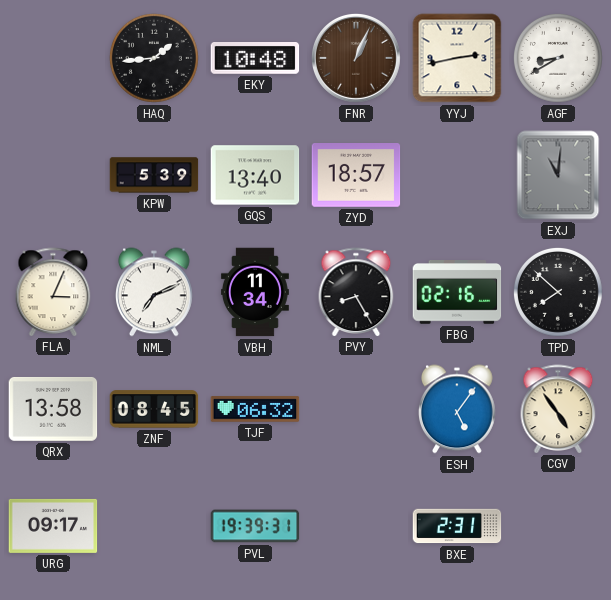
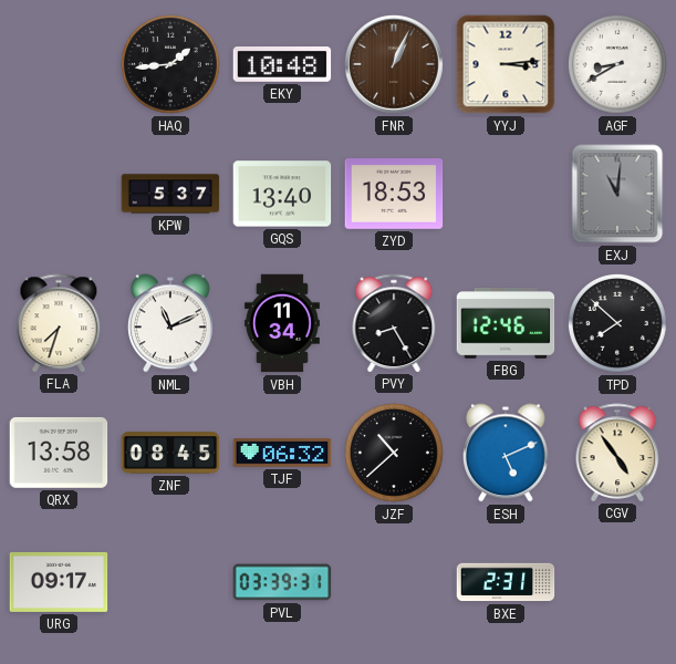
YYJ: 2:43 -> 3:14 (506, 64)
KPW: 5:39 -> 5:37 (170, 194)
ZYD: 18:57 -> 18:53 (394, 194)
FLA: 3:04 -> 7:33 (59, 323)
NML: 7:11 -> 11:11 (171, 323)
FBG: 02:16 -> 12:46 (506, 324)
JZF: none -> 10:38 (394, 453)
ESH: 5:06 -> 5:11 (507, 453)
PVL: 19:39 -> 03:39 (282, 582)
